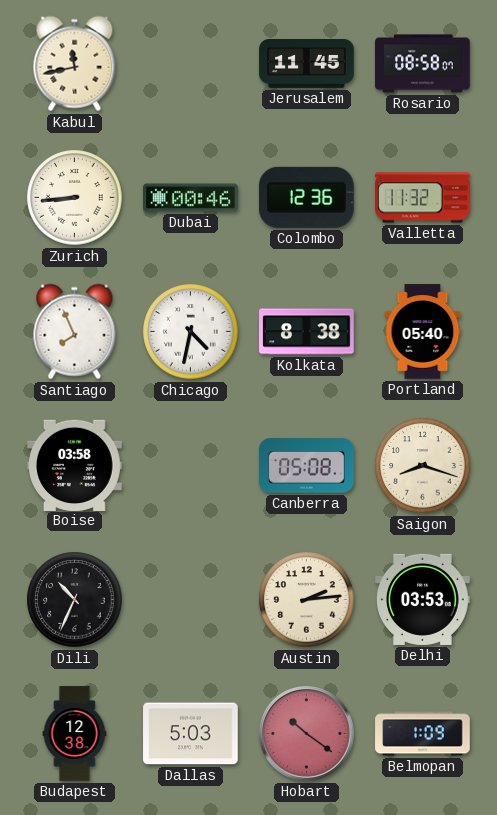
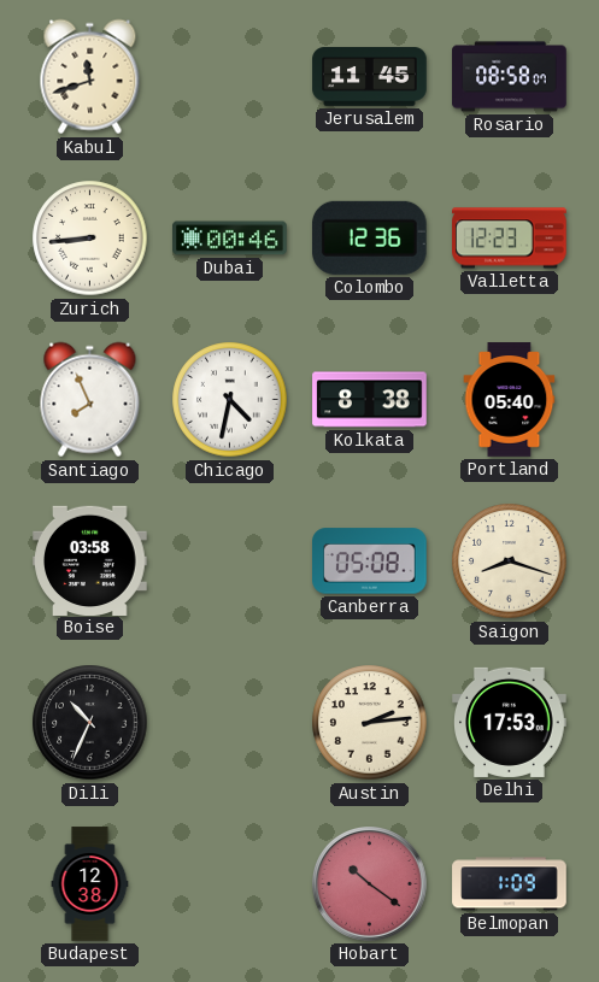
Kabul: 11:43 -> 11:42 (90, 77)
Valletta: 11:32 -> 12:23 (510, 239)
Delhi: 03:53 -> 17:53 (510, 722)
Dallas: 5:03 -> none (191, 734)
